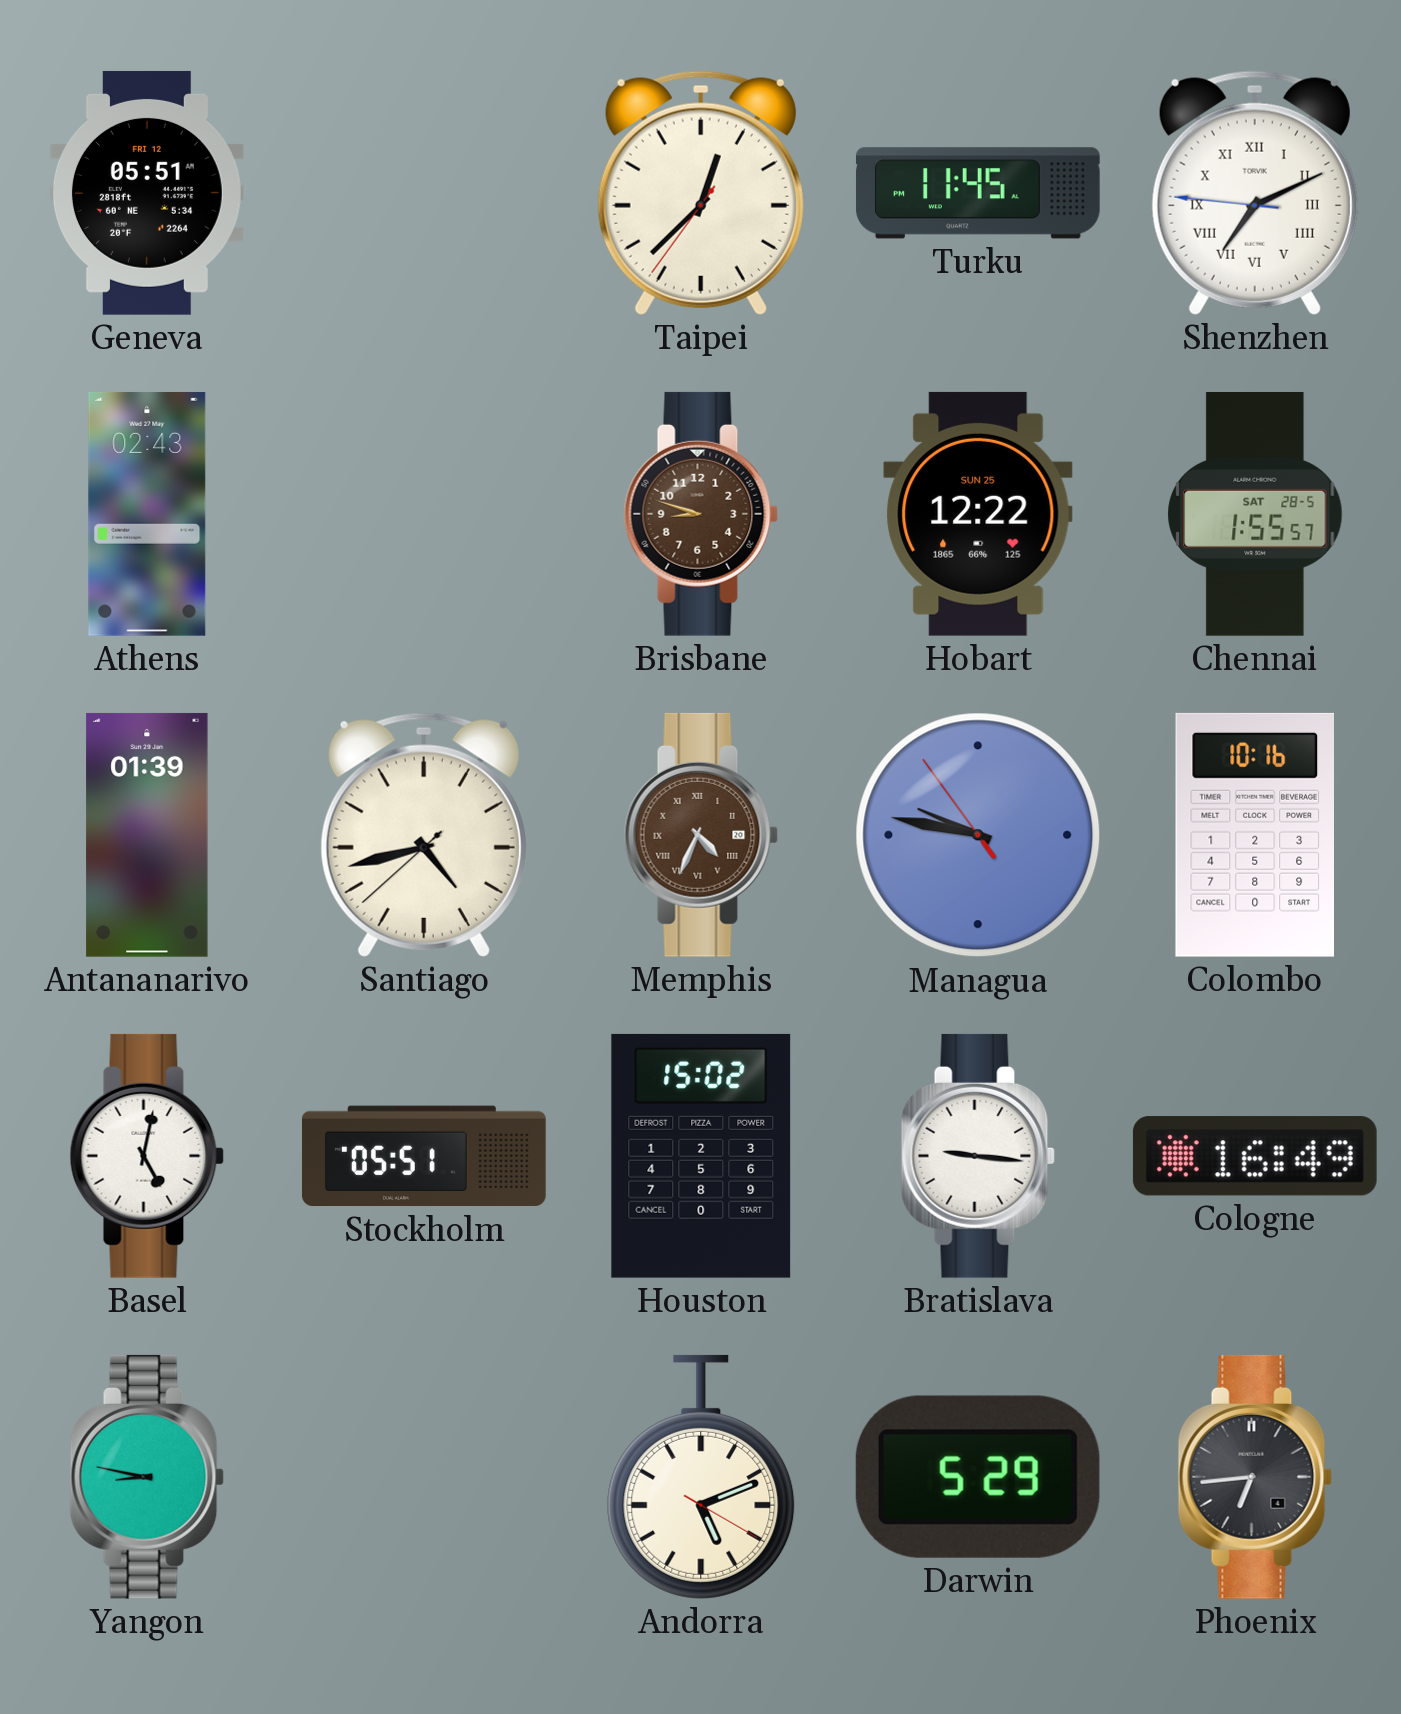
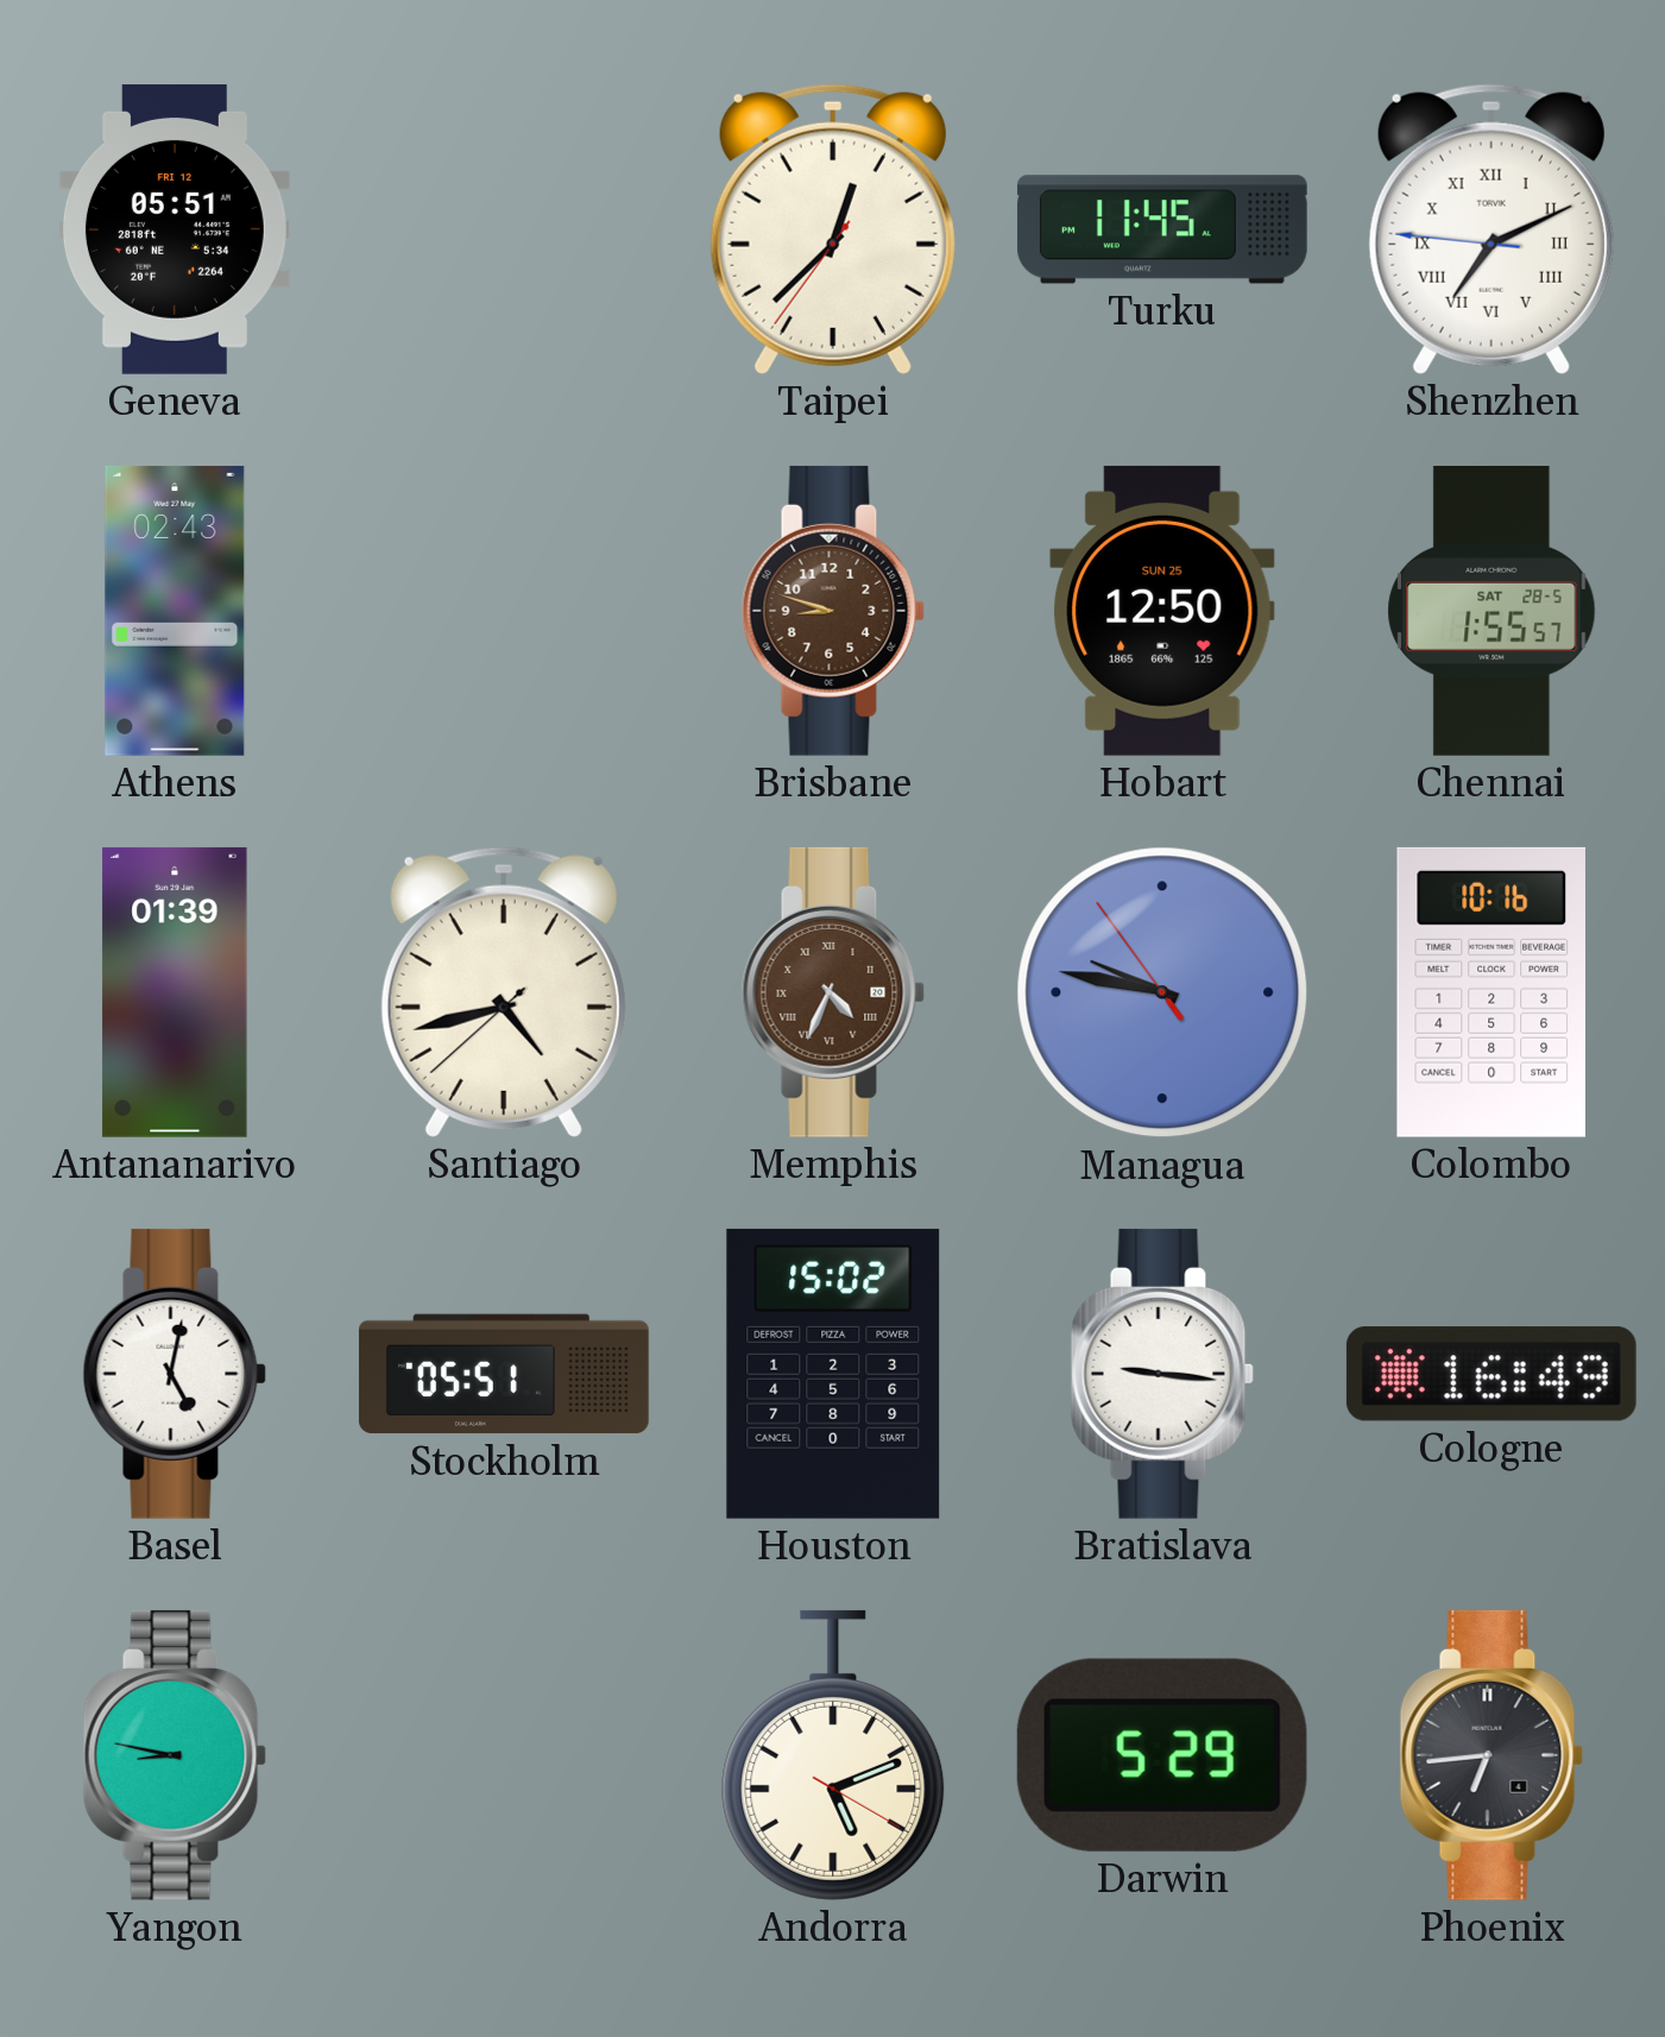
Hobart: 12:22 -> 12:50 (1162, 611)
